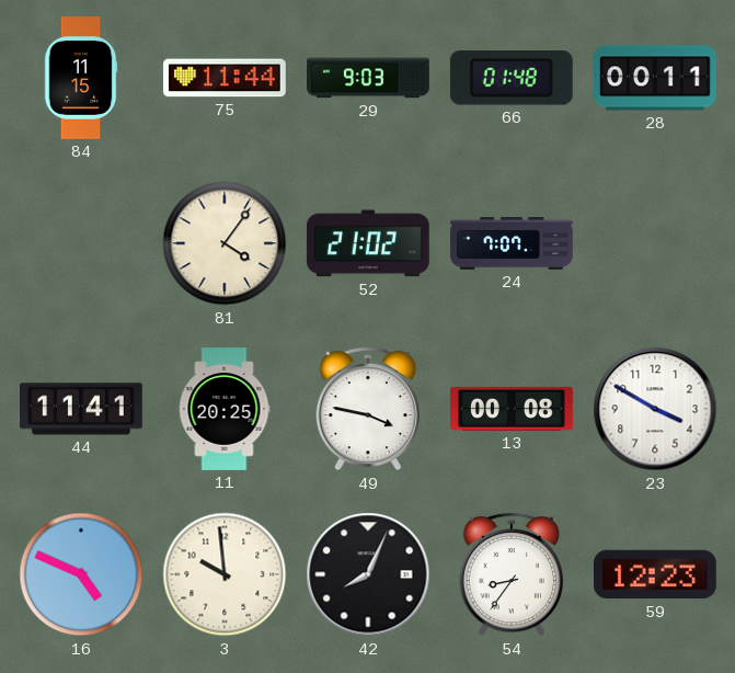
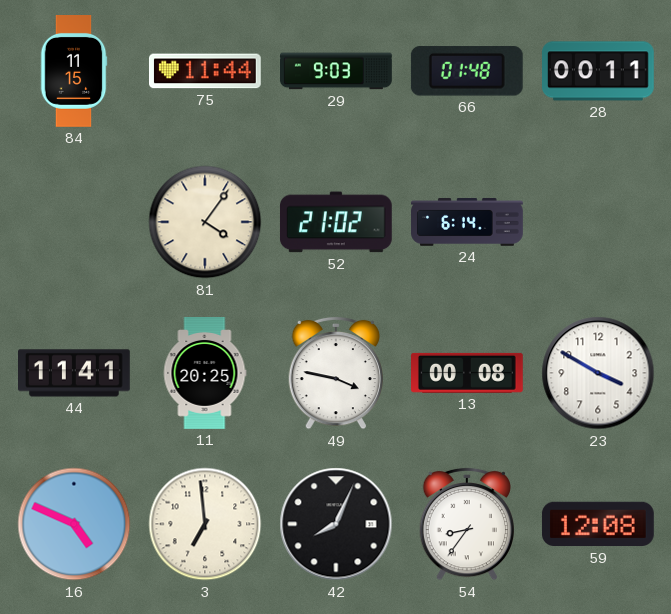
24: 7:07 -> 6:14 (467, 223)
3: 9:59 -> 6:59 (205, 524)
59: 12:23 -> 12:08 (598, 524)
